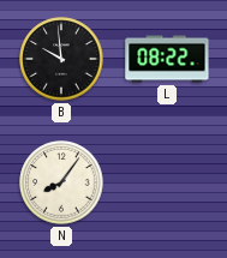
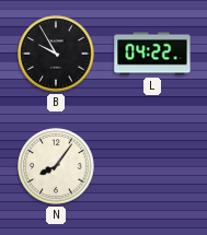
B: 9:59 -> 9:55 (56, 54)
L: 08:22 -> 04:22 (152, 54)
